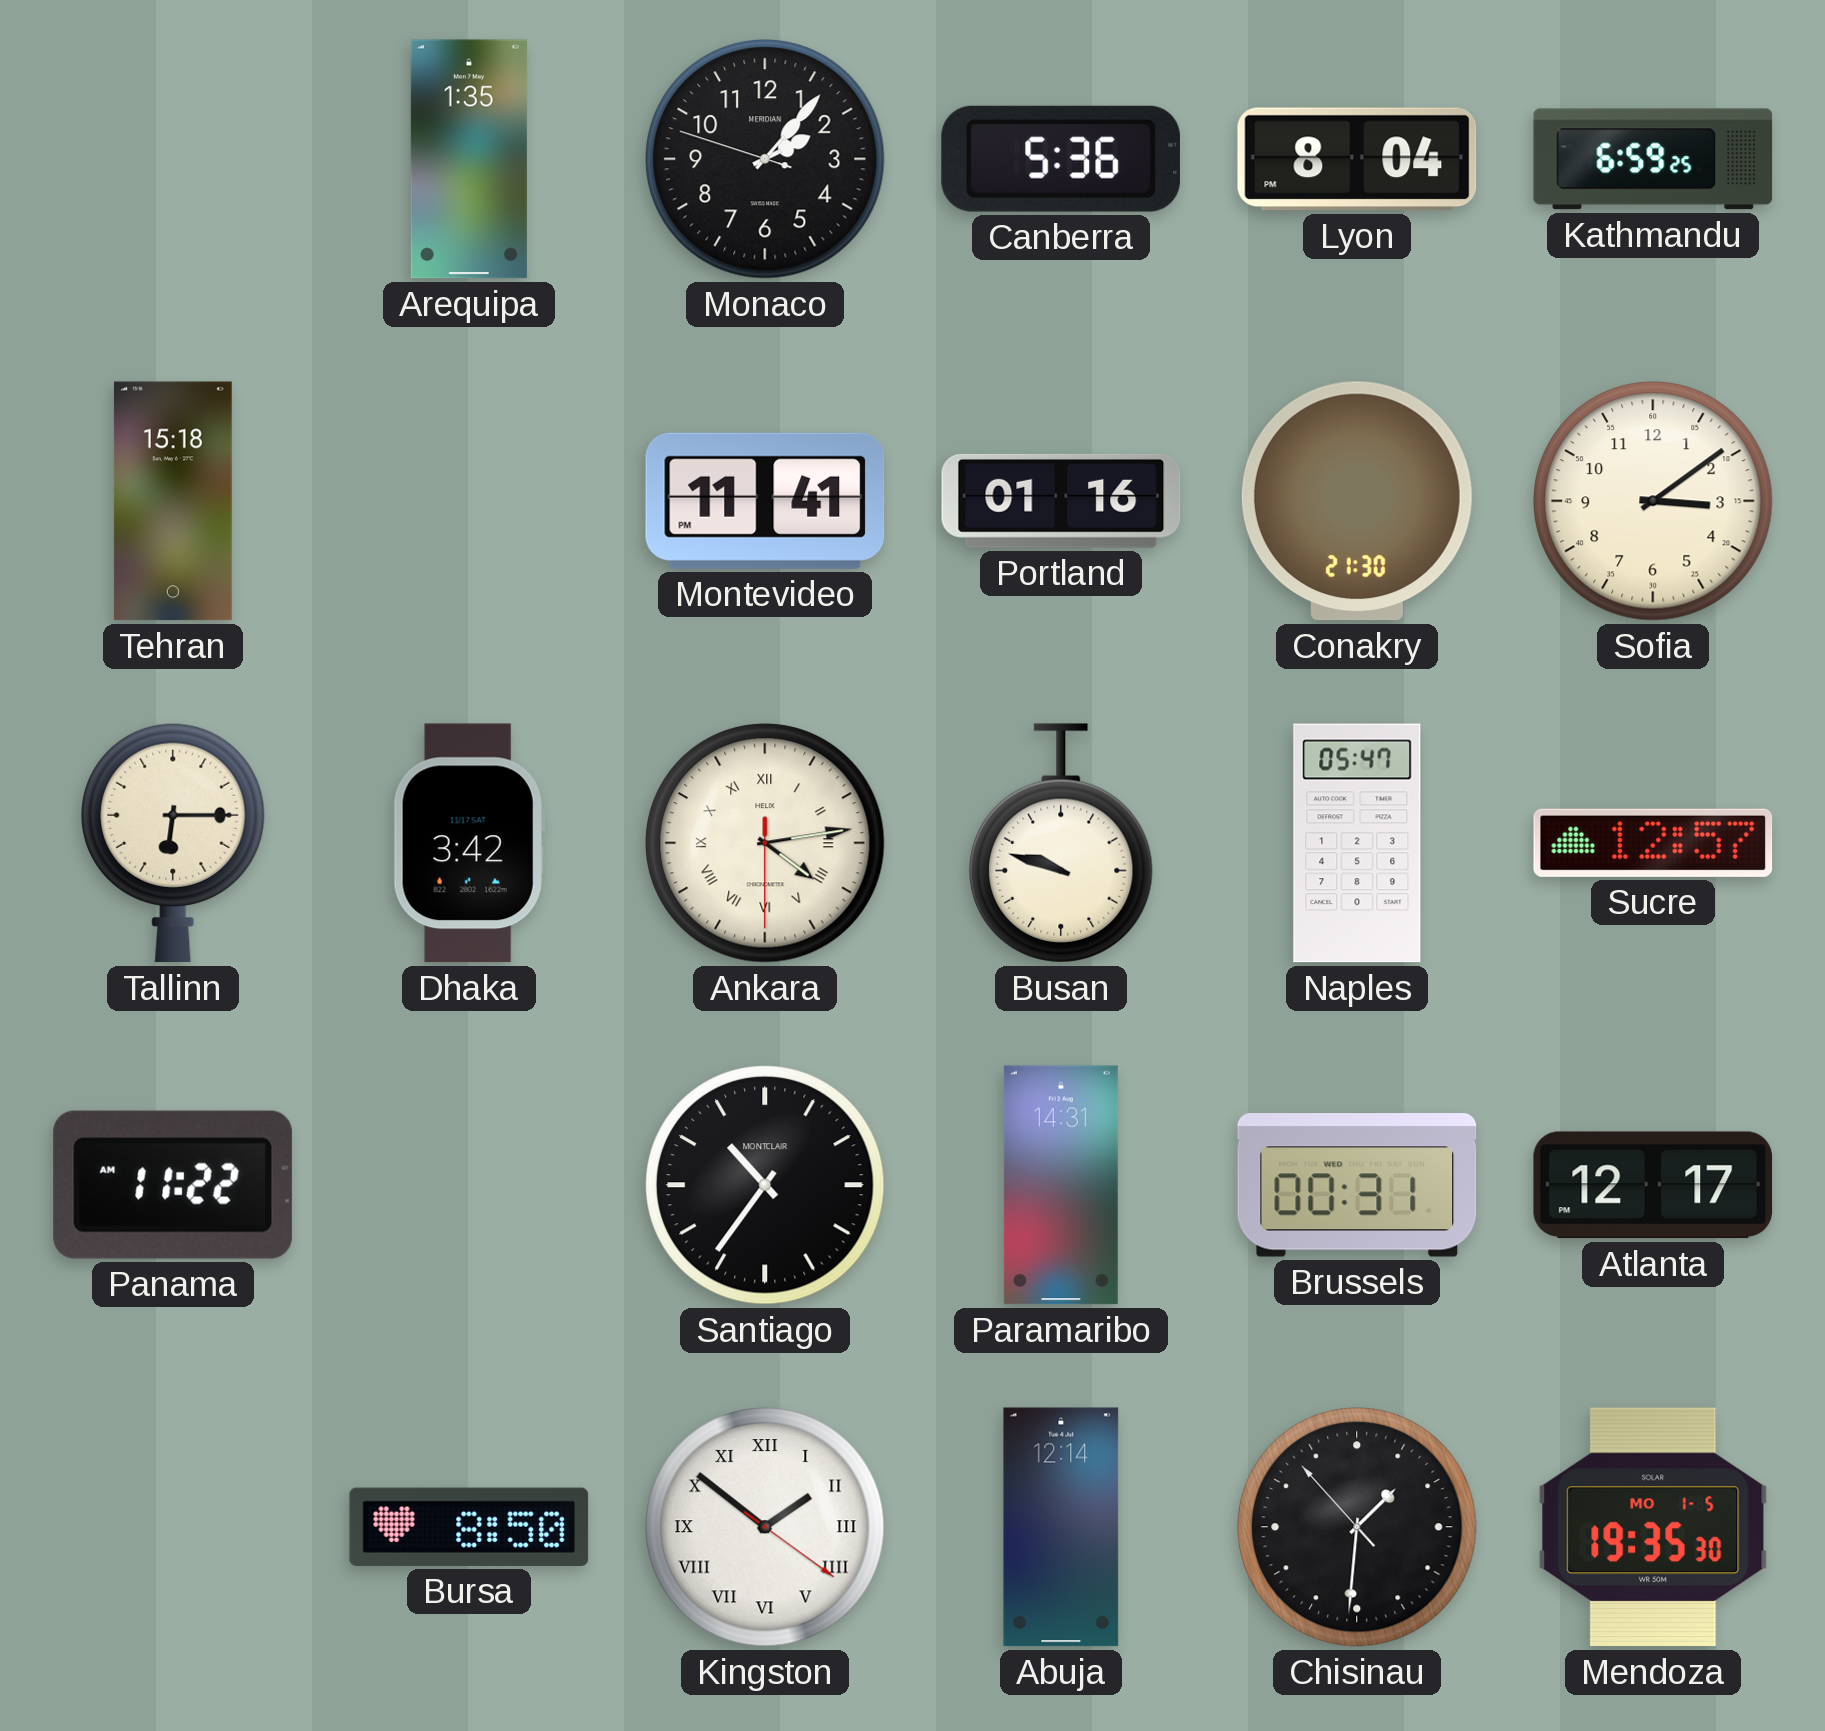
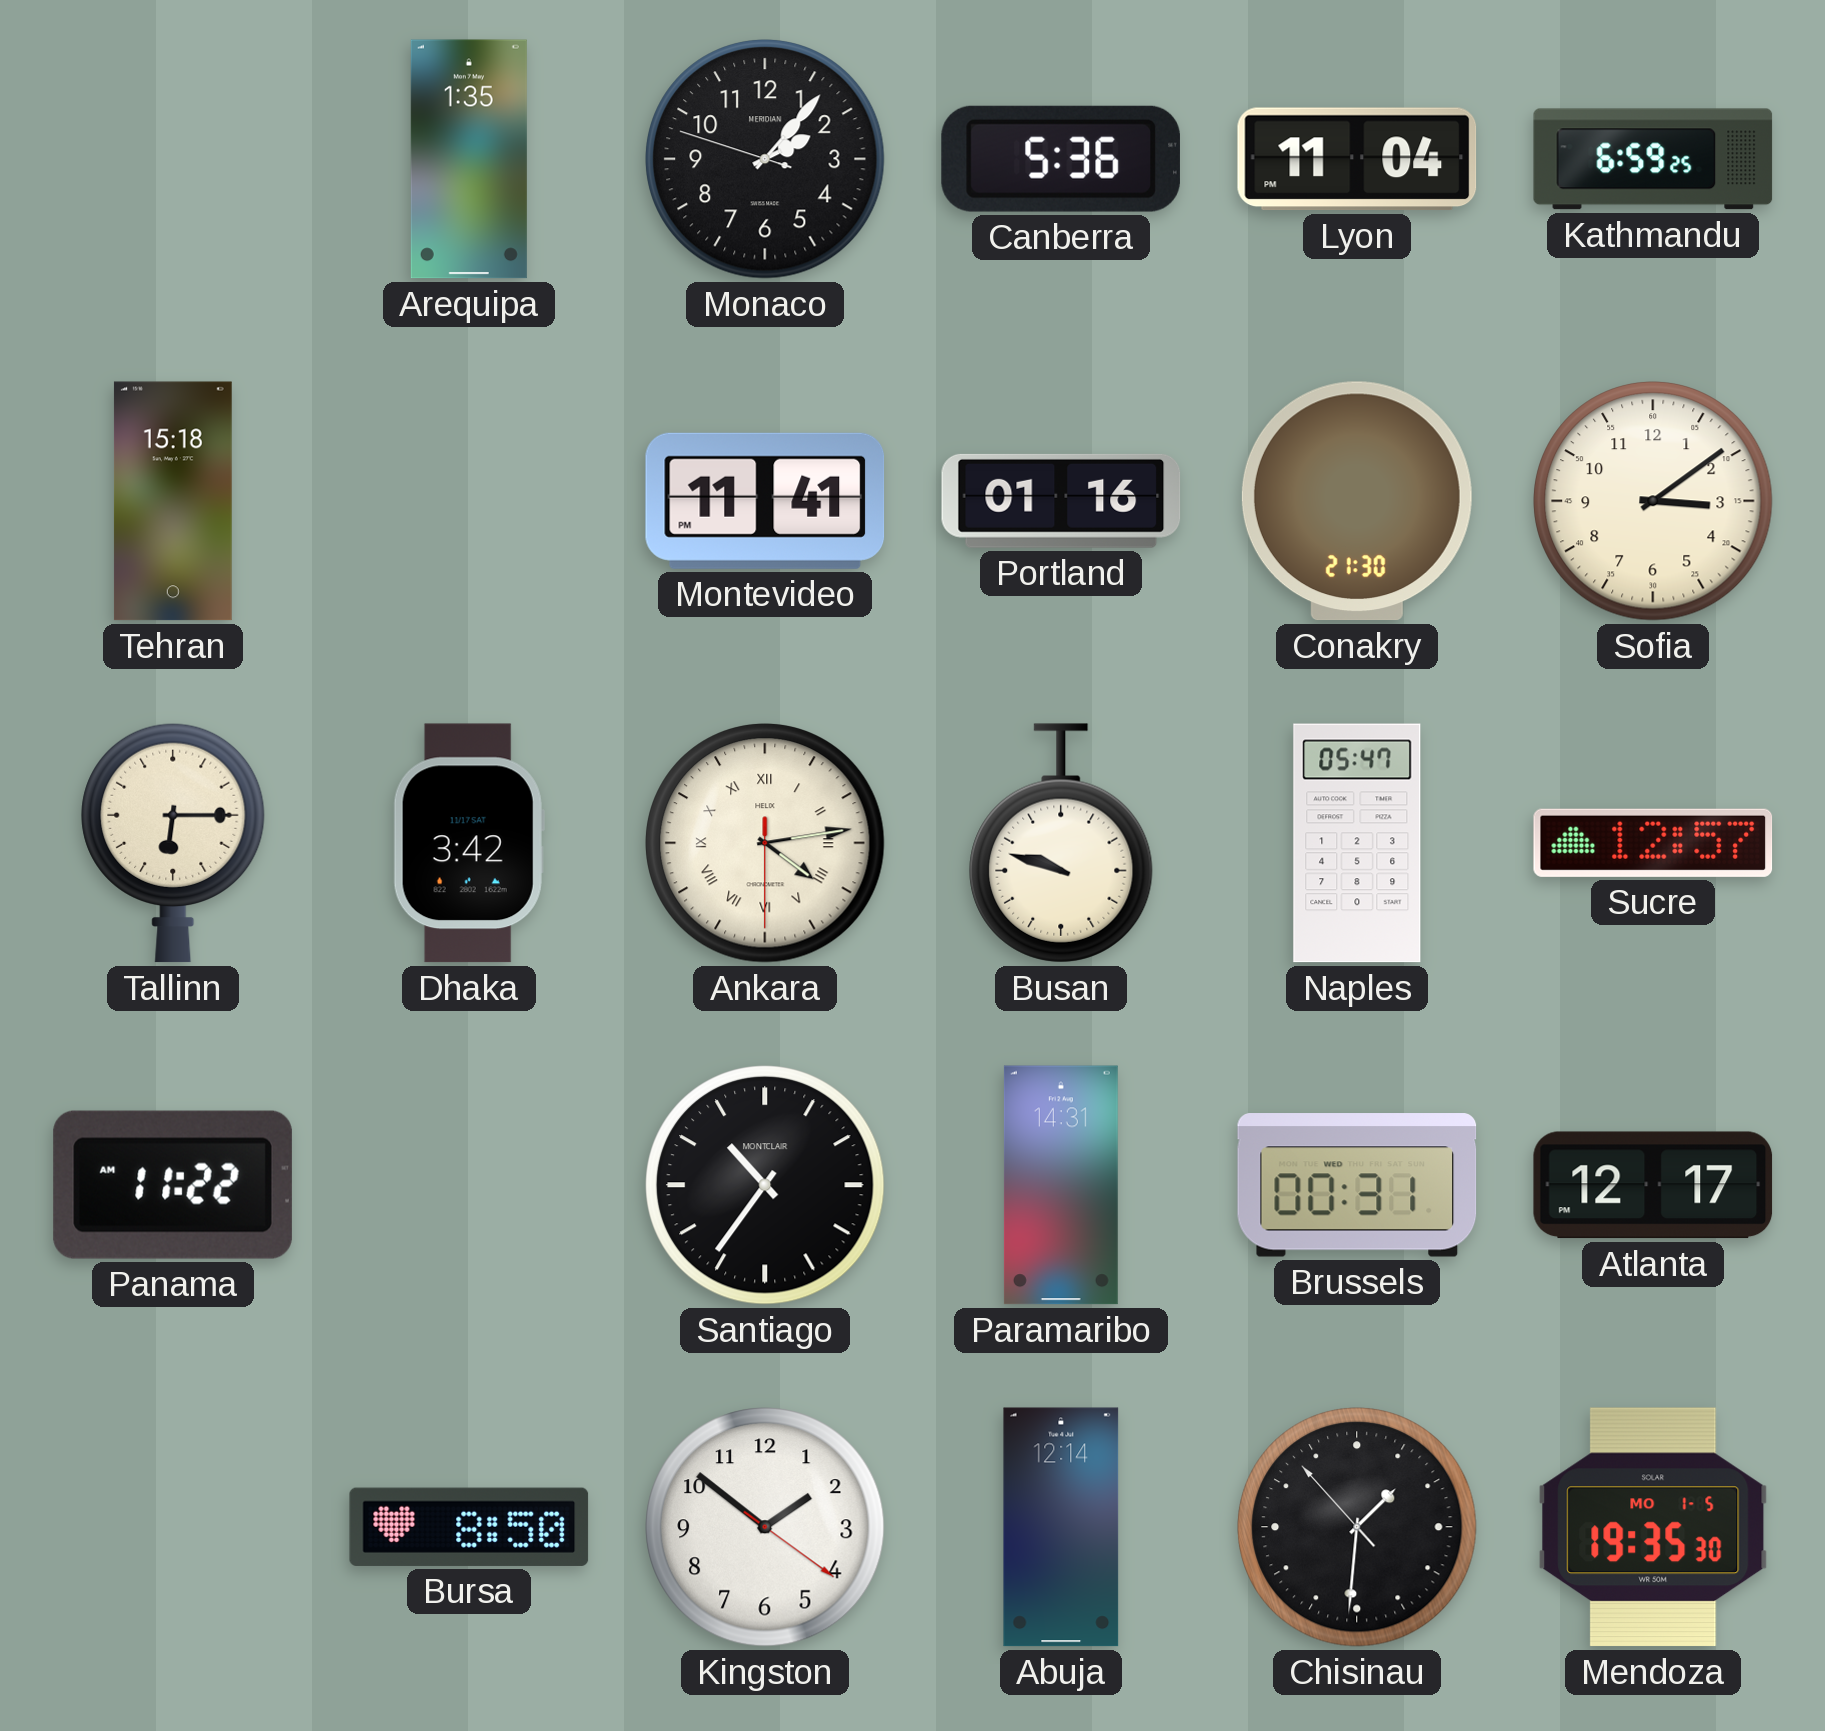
Lyon: 8:04 -> 11:04 (1357, 159)
Kingston numerals: Roman -> Arabic (765, 1527)
